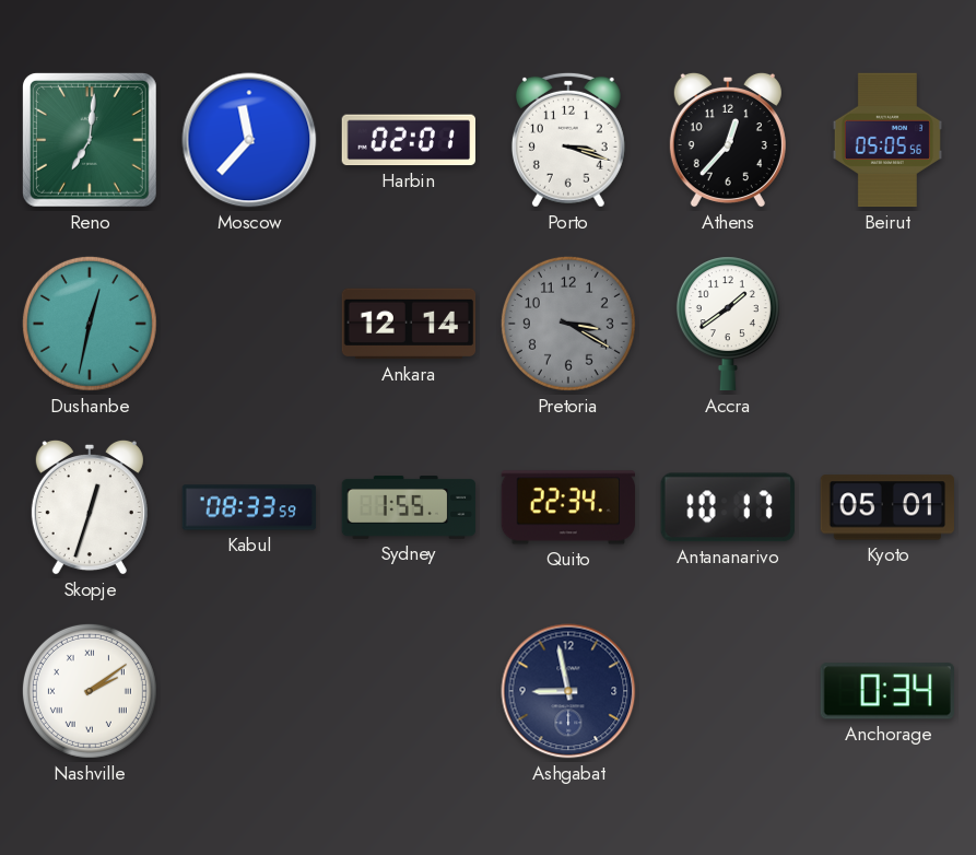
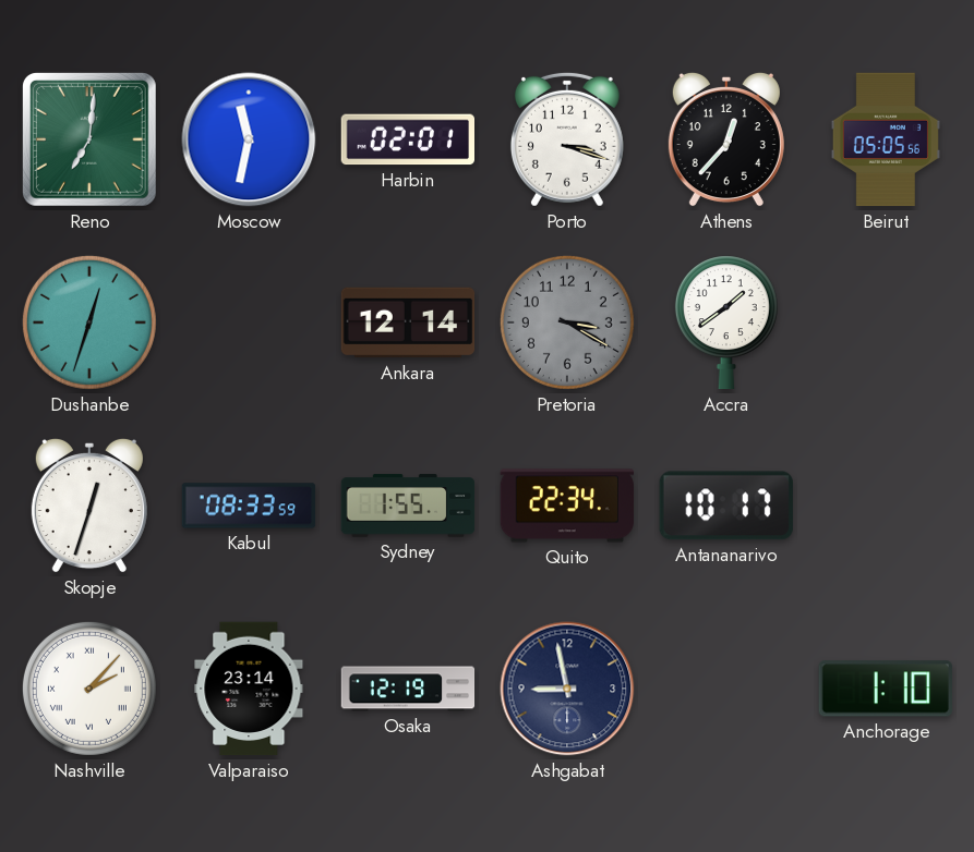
Moscow: 11:37 -> 11:32 (249, 139)
Dushanbe: 12:32 -> 12:33 (89, 322)
Kyoto: 05:01 -> none (886, 507)
Nashville: 2:09 -> 2:07 (89, 689)
Valparaiso: none -> 23:14 (249, 689)
Osaka: none -> 12:19 (408, 689)
Anchorage: 0:34 -> 1:10 (886, 689)
